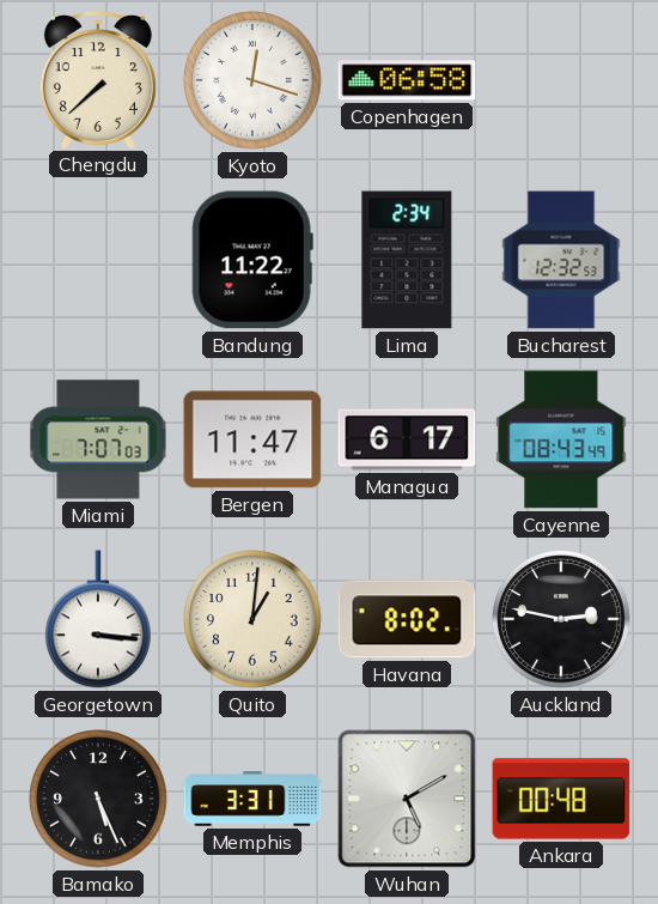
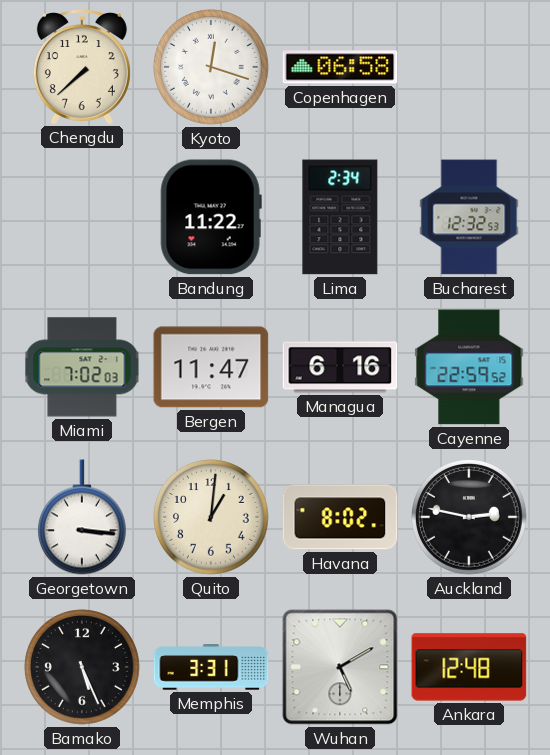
Miami: 7:07 -> 7:02 (82, 367)
Managua: 6:17 -> 6:16 (340, 367)
Cayenne: 08:43 -> 22:59 (469, 367)
Ankara: 00:48 -> 12:48 (469, 667)
